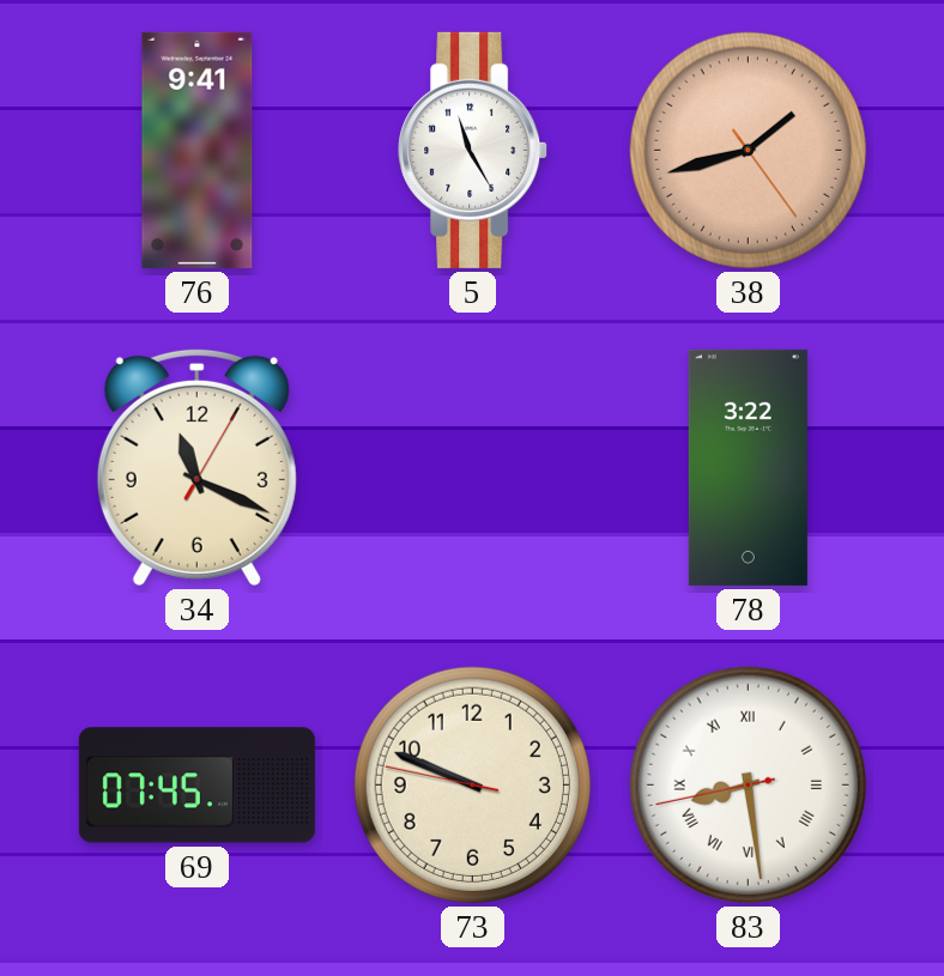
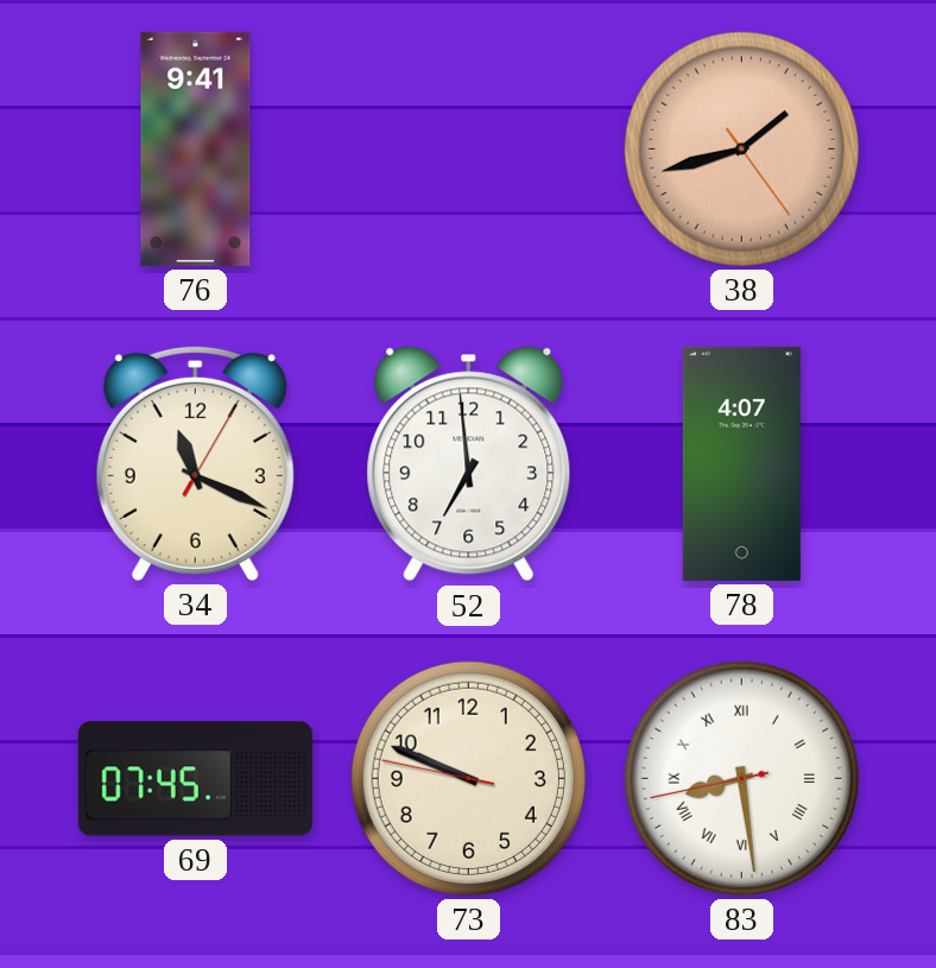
5: 11:25 -> none (473, 150)
52: none -> 6:59 (469, 464)
78: 3:22 -> 4:07 (741, 463)
